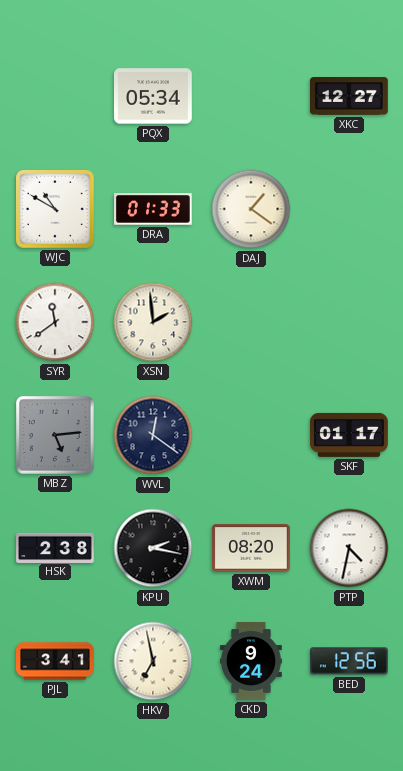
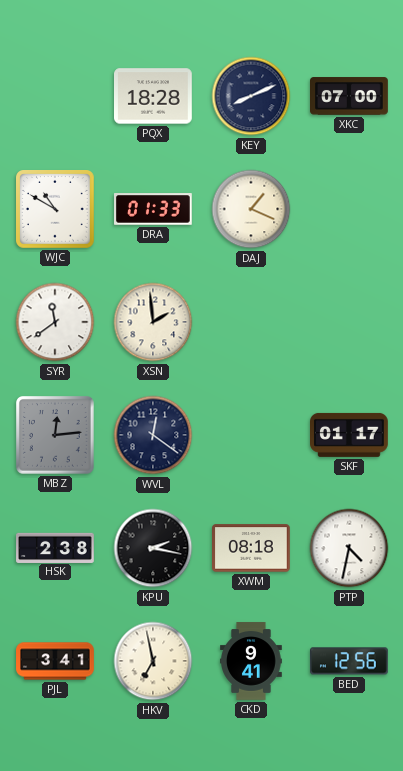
PQX: 05:34 -> 18:28 (154, 96)
KEY: none -> 8:11 (251, 96)
XKC: 12:27 -> 07:00 (350, 96)
DAJ: 1:21 -> 1:19 (251, 209)
MBZ: 5:14 -> 12:14 (56, 436)
XWM: 08:20 -> 08:18 (252, 548)
CKD: 9:24 -> 9:41 (252, 661)
